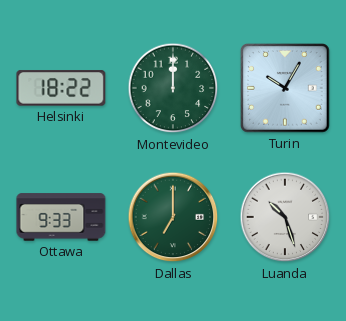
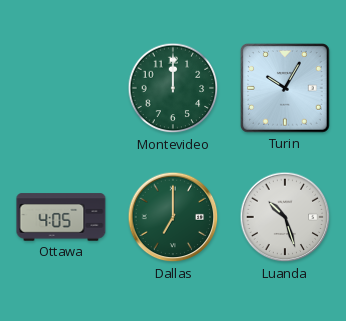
Helsinki: 18:22 -> none (61, 88)
Ottawa: 9:33 -> 4:05 (61, 217)
